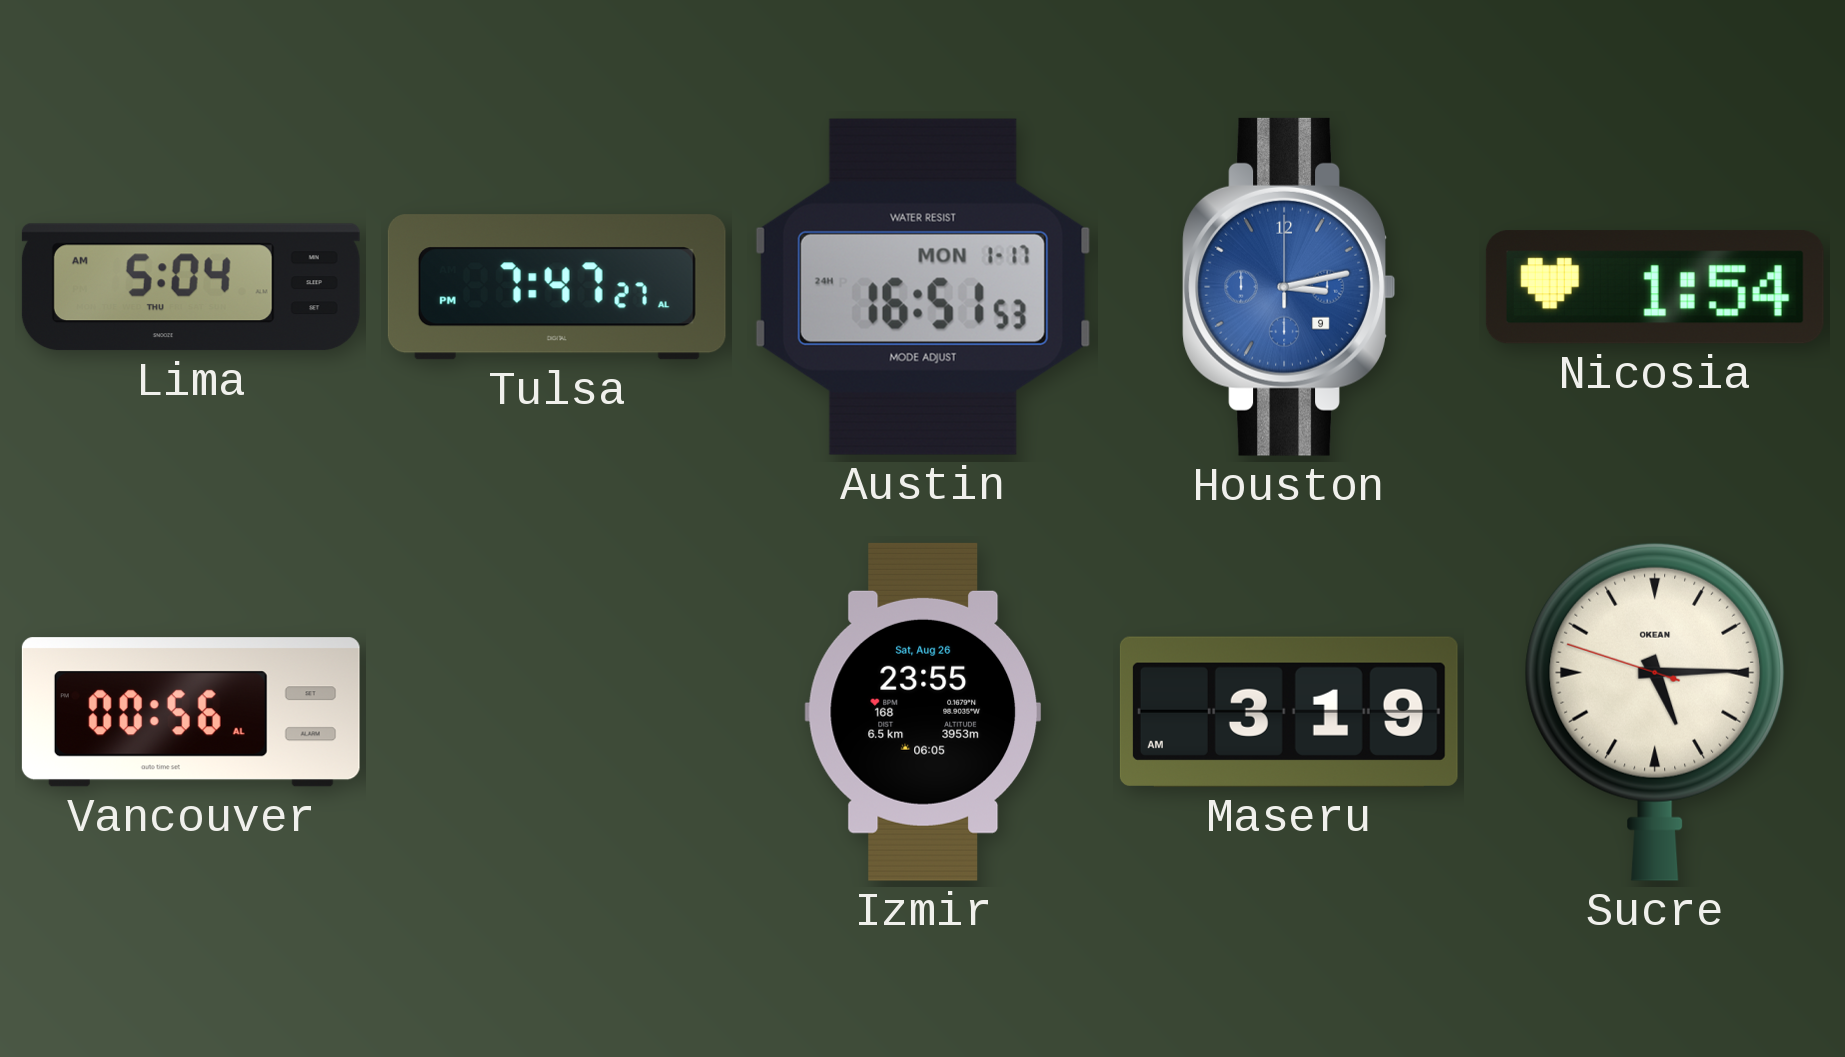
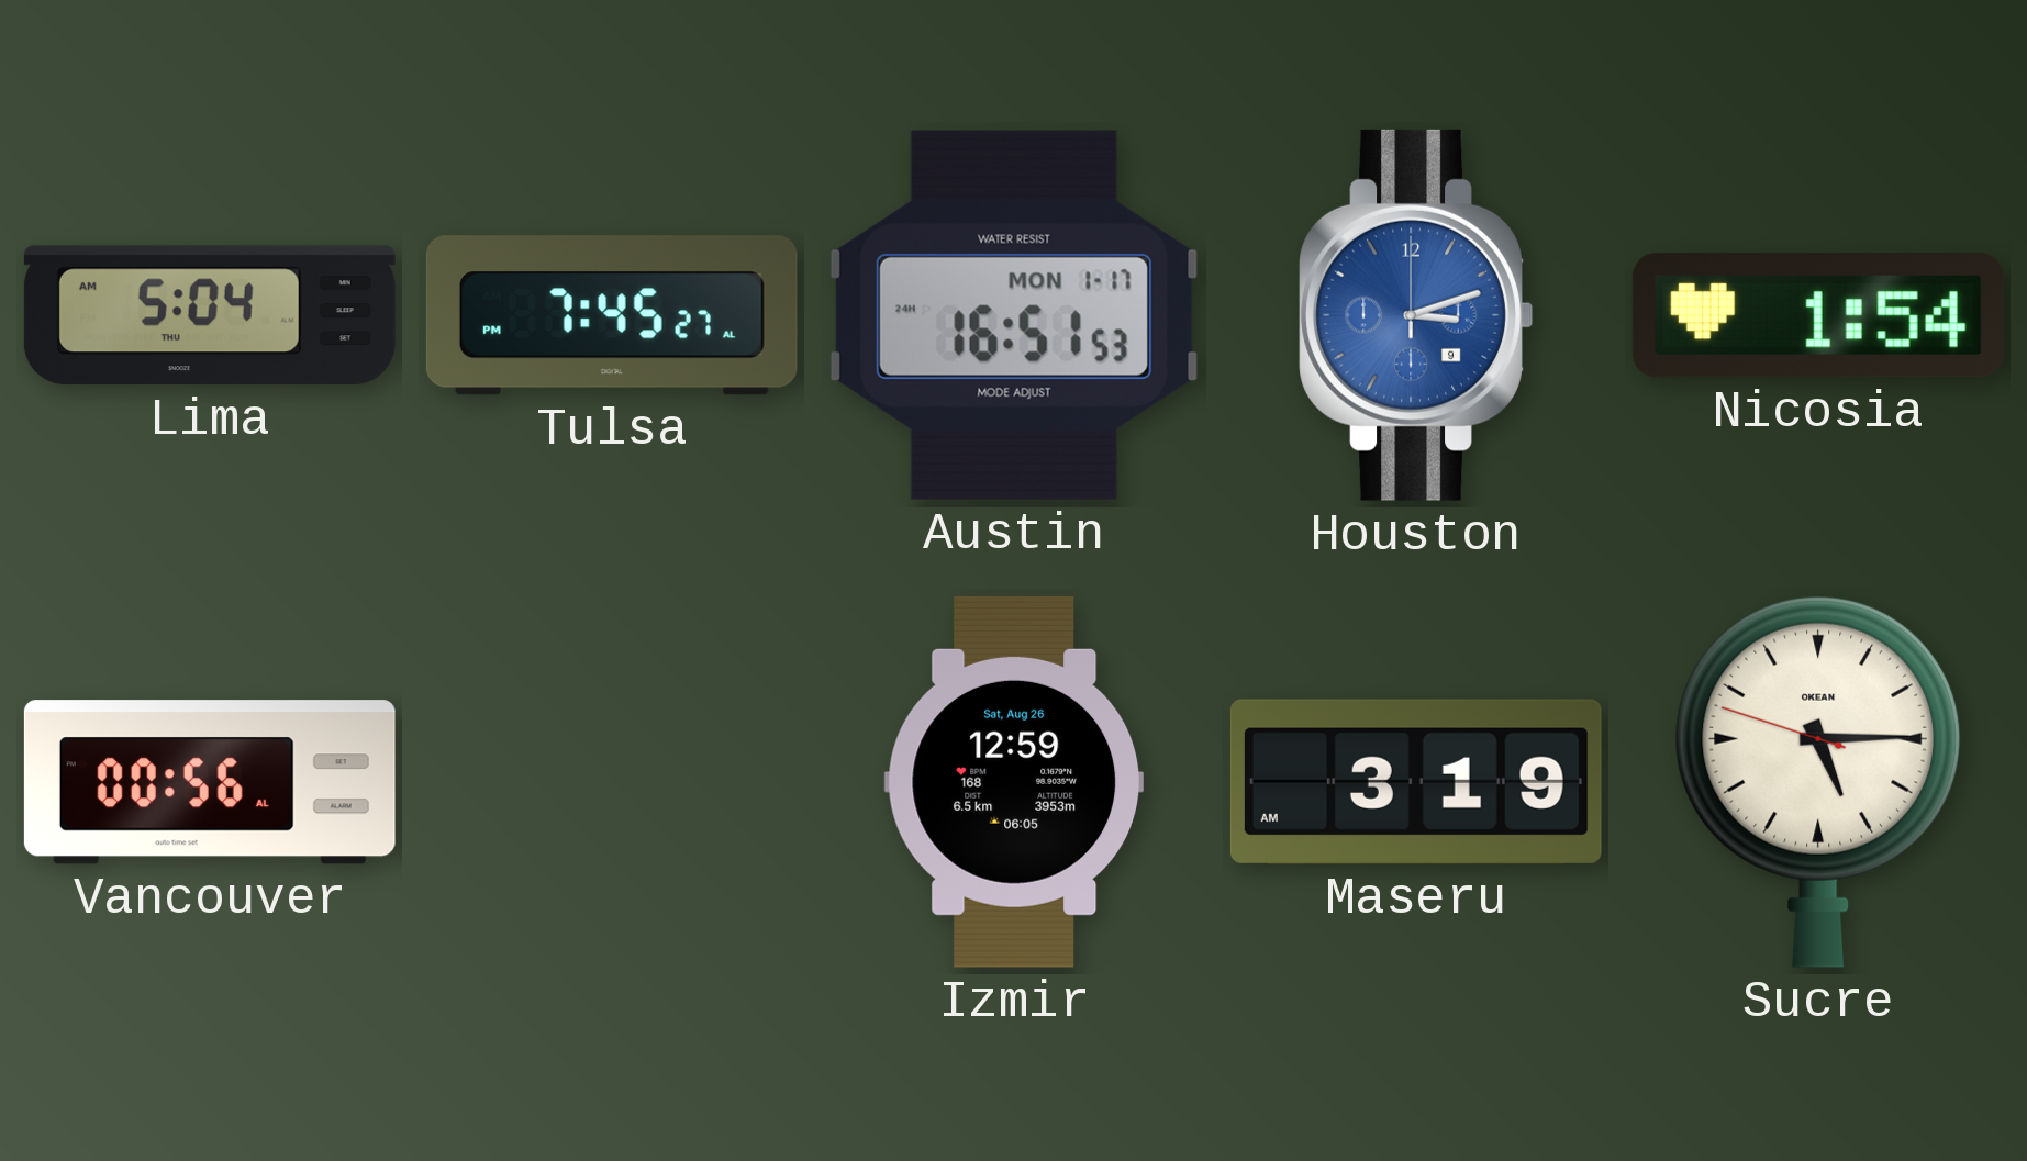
Tulsa: 7:47 -> 7:45 (612, 315)
Houston: 3:13 -> 3:12 (1416, 315)
Izmir: 23:55 -> 12:59 (1014, 782)
